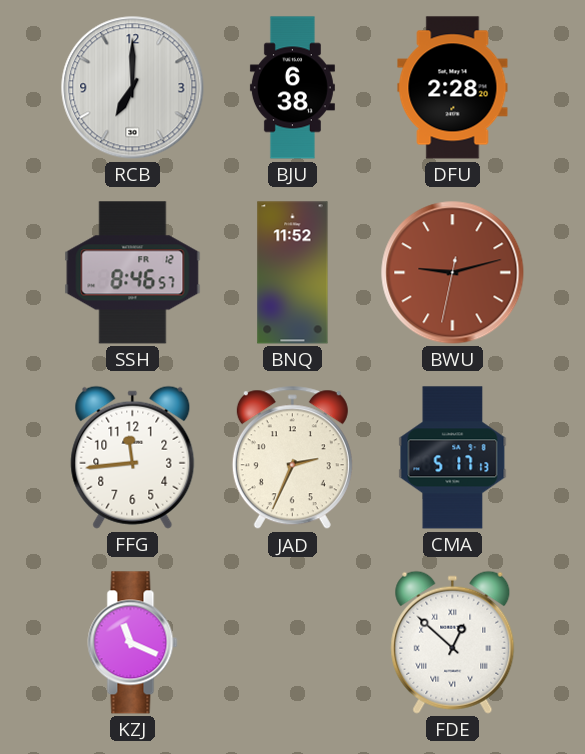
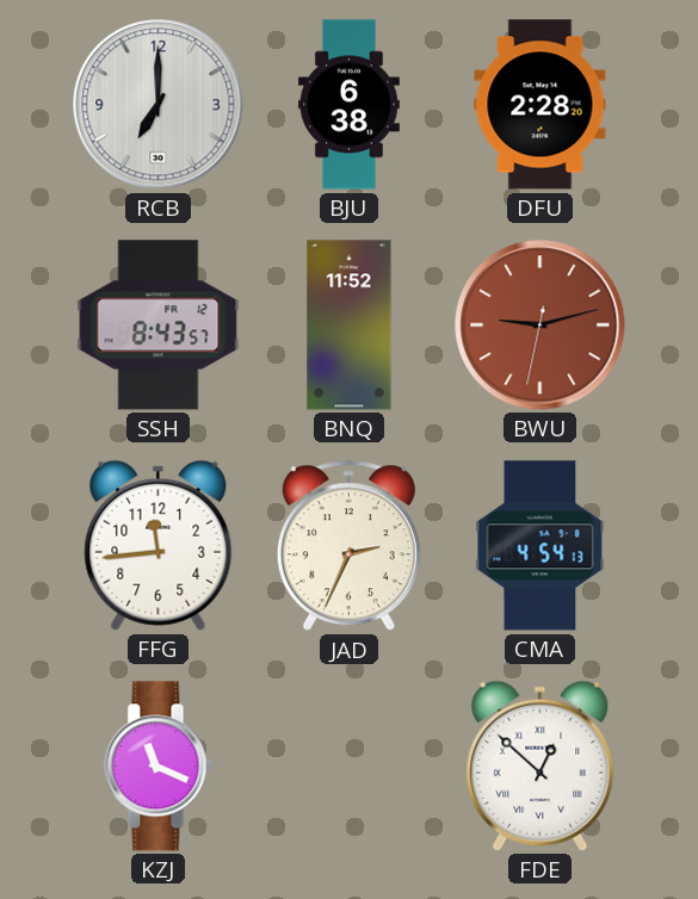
SSH: 8:46 -> 8:43 (159, 325)
CMA: 5:17 -> 4:54 (541, 546)
